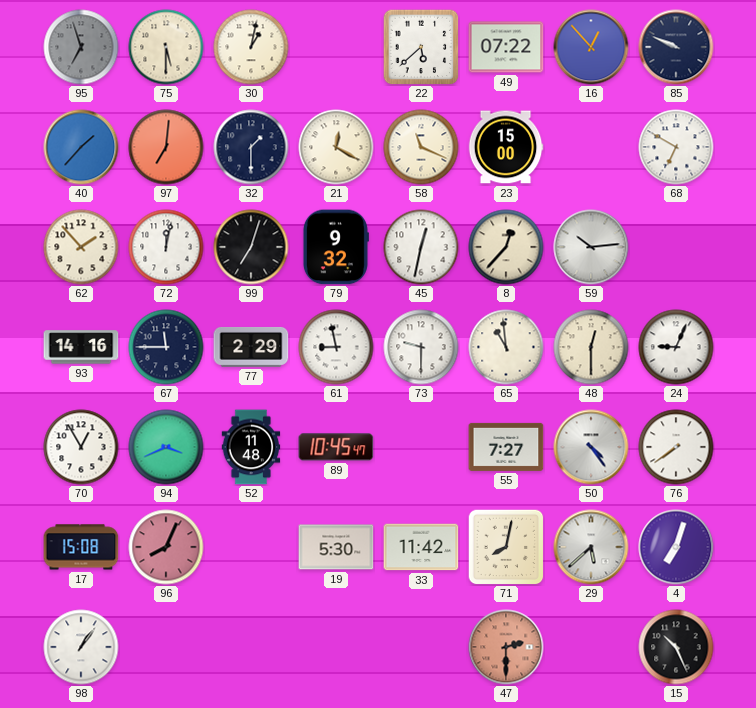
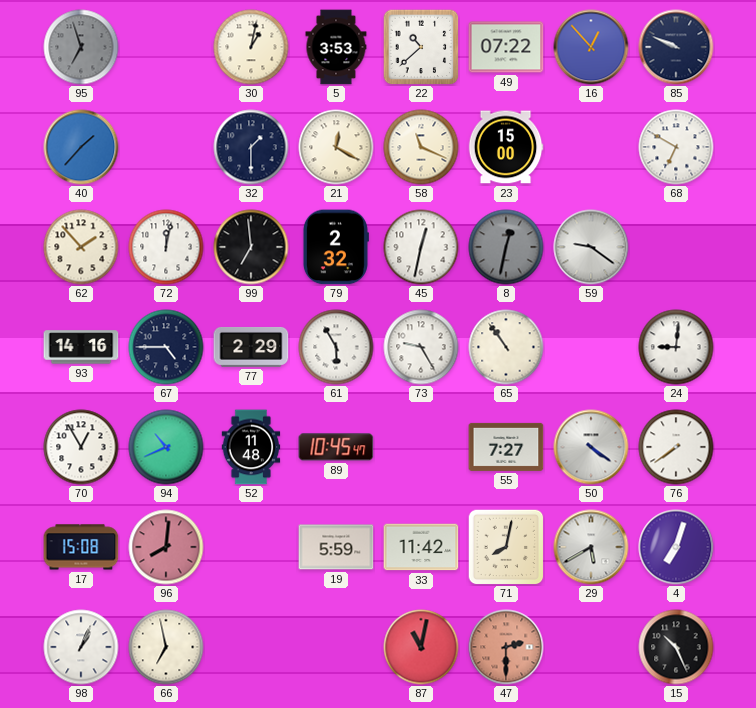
75: 5:30 -> none (166, 47)
5: none -> 3:53 (336, 47)
22: 5:38 -> 10:38 (421, 47)
97: 7:01 -> none (166, 147)
99: 7:03 -> 6:59 (251, 247)
79: 9:32 -> 2:32 (335, 247)
8: 12:37 -> 12:32 (506, 247)
8 dial: cream -> grey (506, 247)
59: 10:14 -> 9:21 (591, 247)
67: 11:45 -> 4:45 (166, 347)
61: 8:58 -> 5:55 (336, 347)
73: 9:30 -> 9:25 (421, 347)
65: 10:59 -> 10:54 (506, 347)
48: 12:30 -> none (591, 347)
24: 9:04 -> 9:01 (676, 347)
94: 3:41 -> 10:41 (166, 447)
50: 4:24 -> 4:21 (591, 447)
96: 8:04 -> 8:01 (166, 547)
19: 5:30 -> 5:59 (336, 547)
29: 5:38 -> 5:40 (591, 547)
98: 1:06 -> 1:04 (81, 647)
66: none -> 6:58 (166, 647)
87: none -> 11:02 (421, 647)
